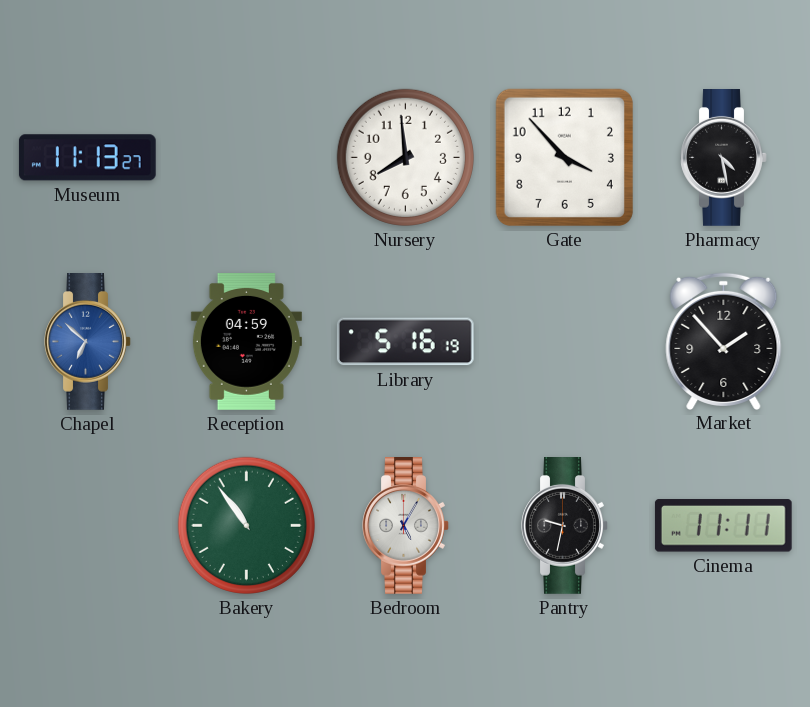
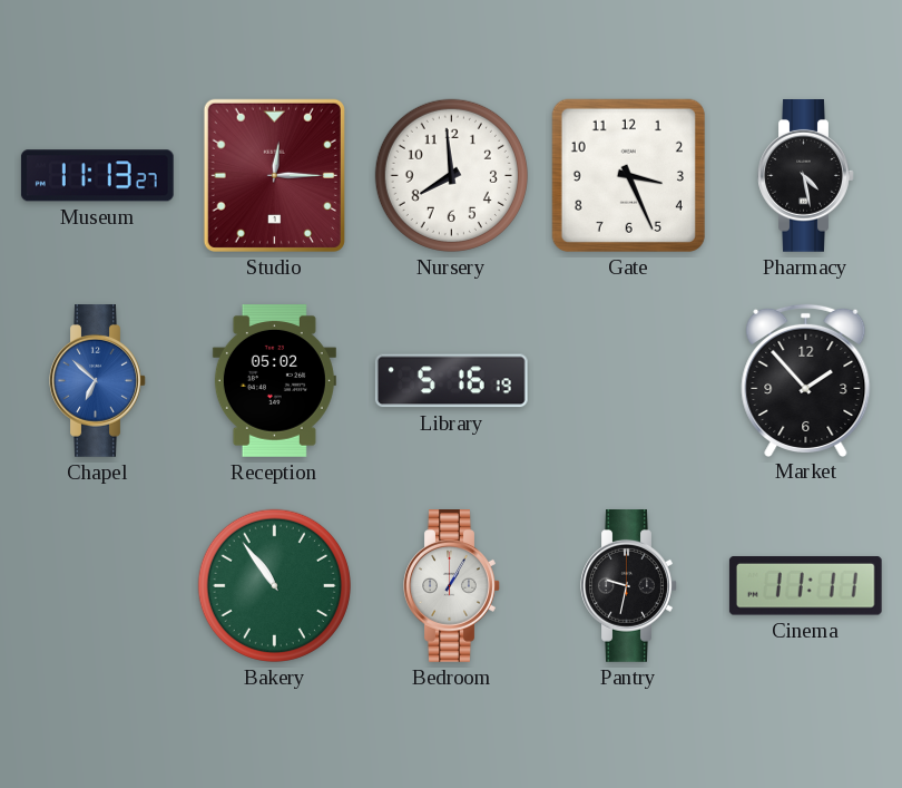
Studio: none -> 12:15 (274, 175)
Gate: 3:53 -> 3:26 (628, 175)
Reception: 04:59 -> 05:02 (274, 381)
Bedroom: 5:05 -> 1:05 (452, 586)
